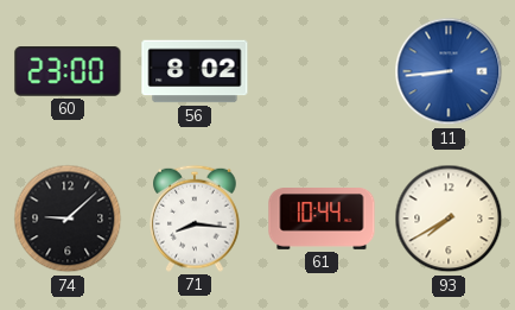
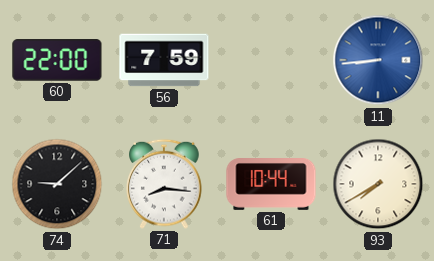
60: 23:00 -> 22:00 (57, 60)
56: 8:02 -> 7:59 (164, 60)
